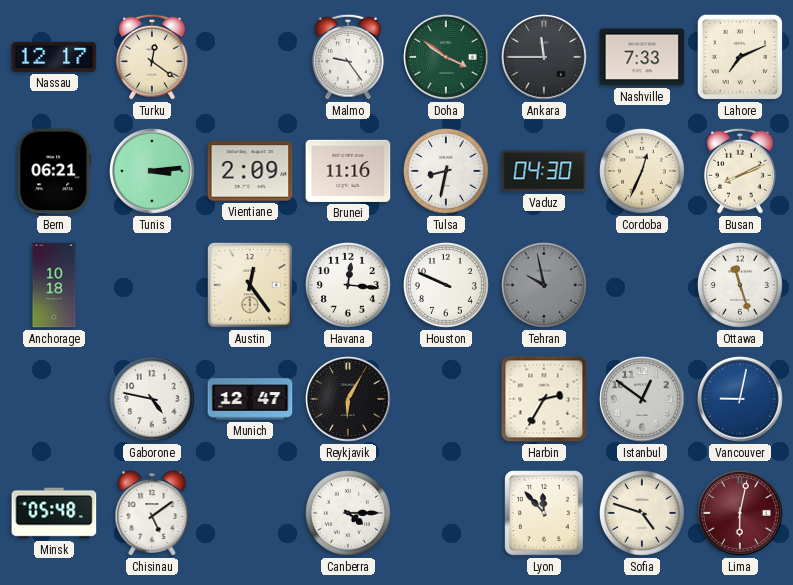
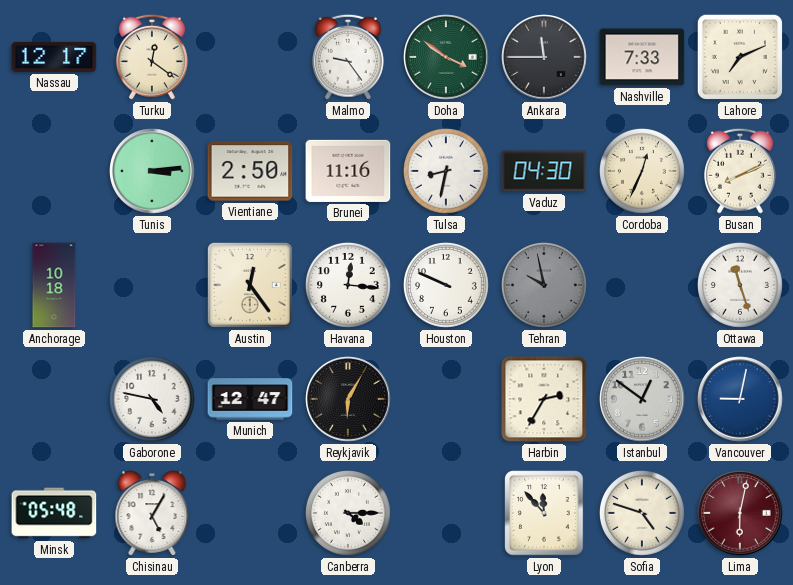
Bern: 06:21 -> none (54, 171)
Vientiane: 2:09 -> 2:50 (250, 171)
Chisinau: 5:09 -> 5:05 (152, 513)
